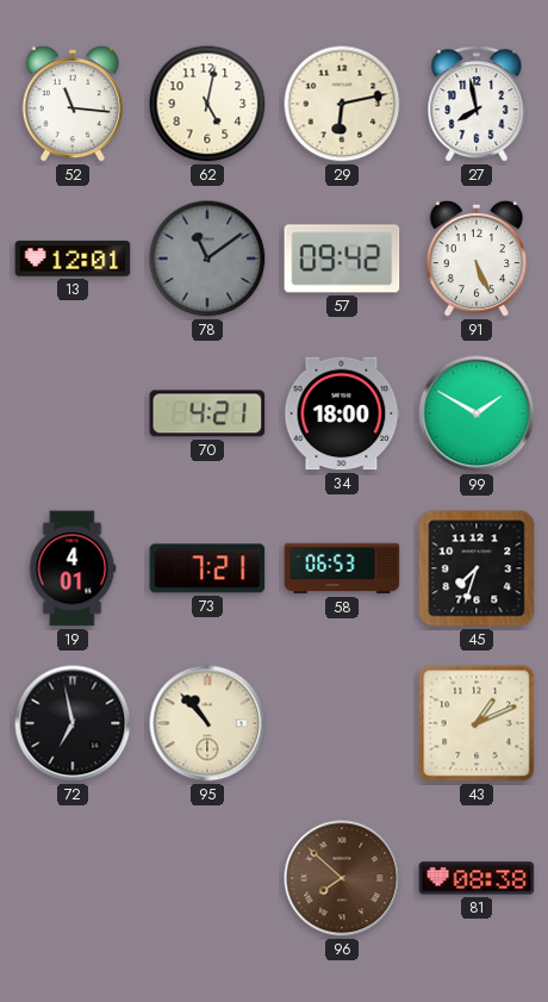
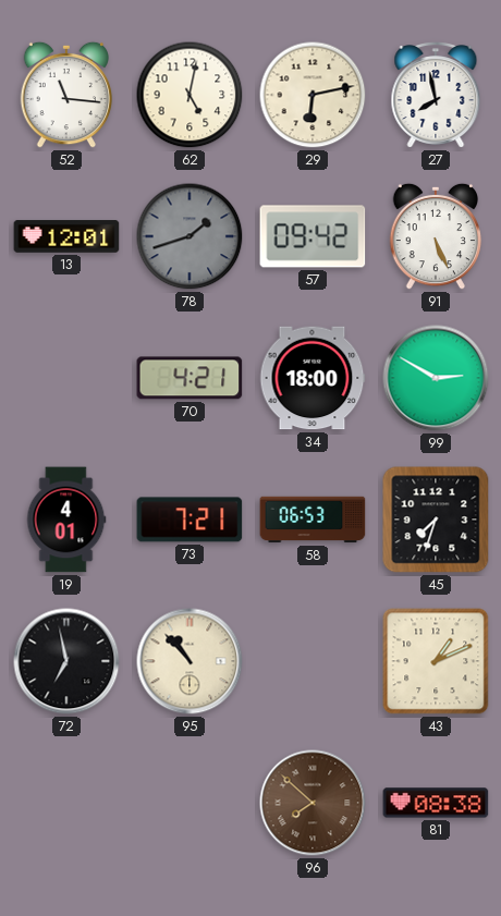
78: 11:09 -> 1:42 (190, 236)
99: 1:50 -> 2:50 (436, 378)
